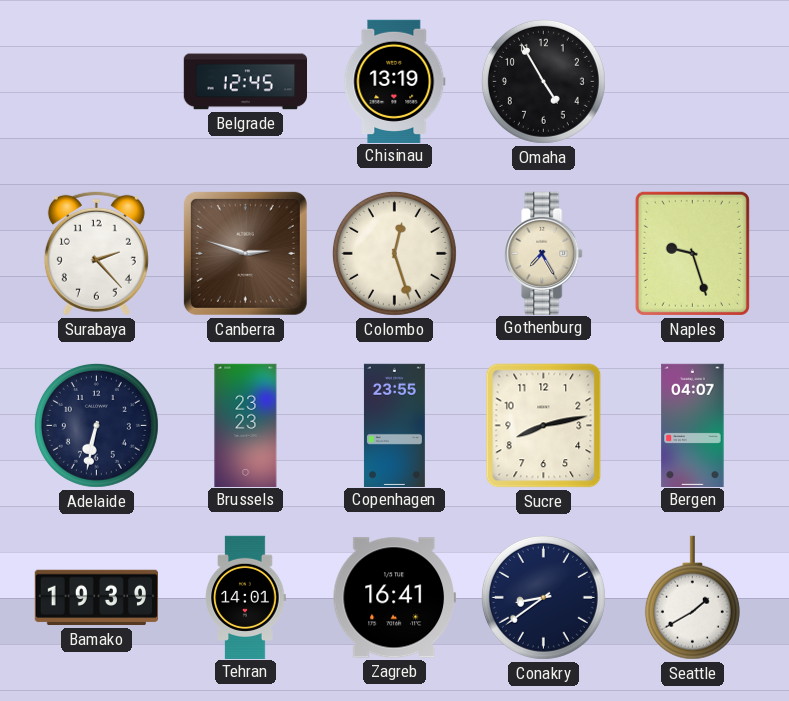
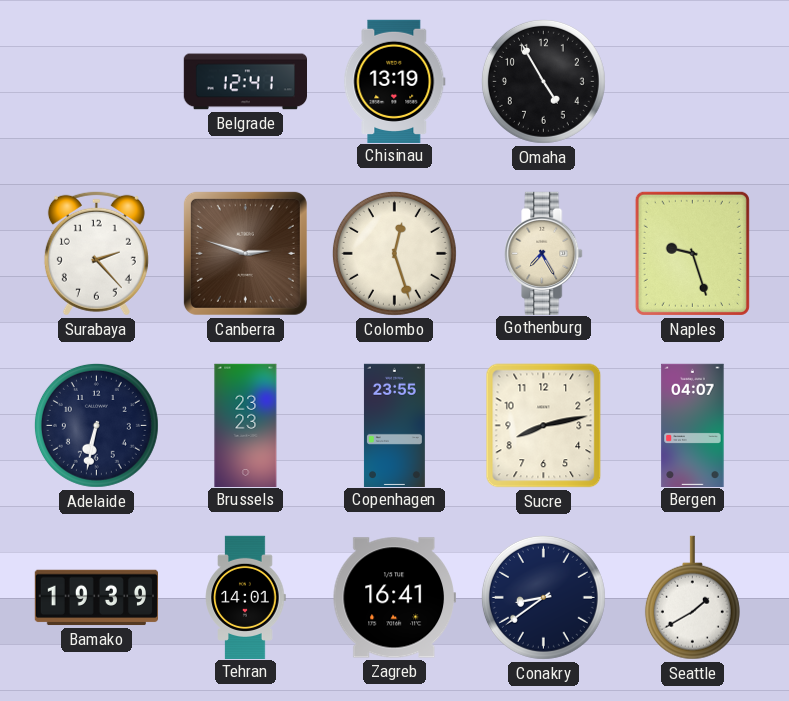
Belgrade: 12:45 -> 12:41 (245, 82)
